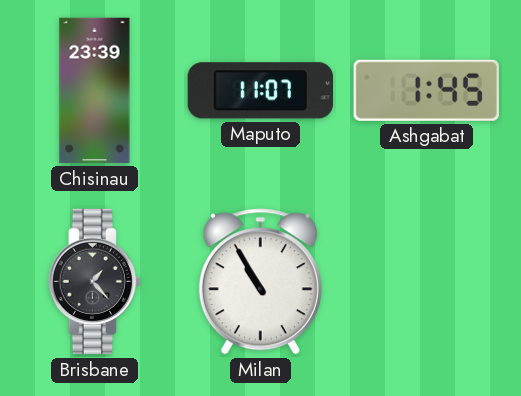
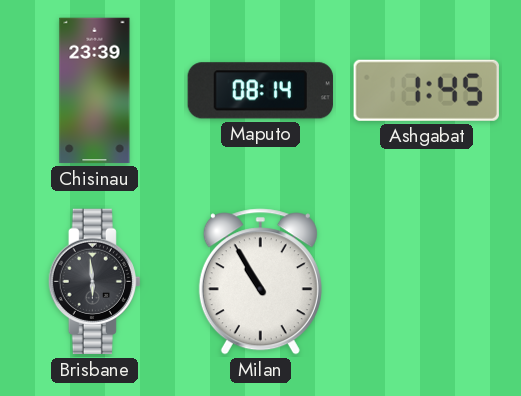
Maputo: 11:07 -> 08:14 (260, 91)
Brisbane: 1:23 -> 5:59 (94, 282)
